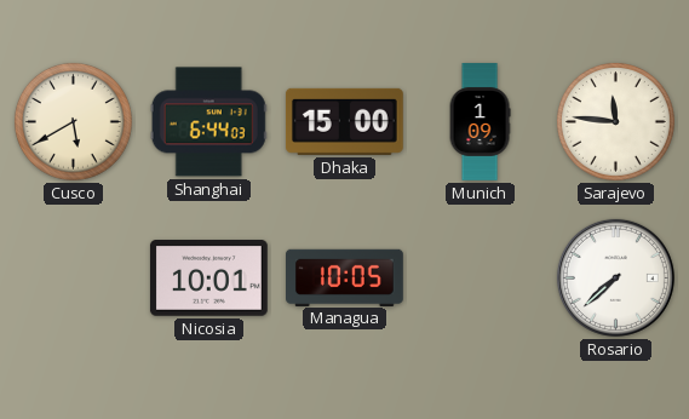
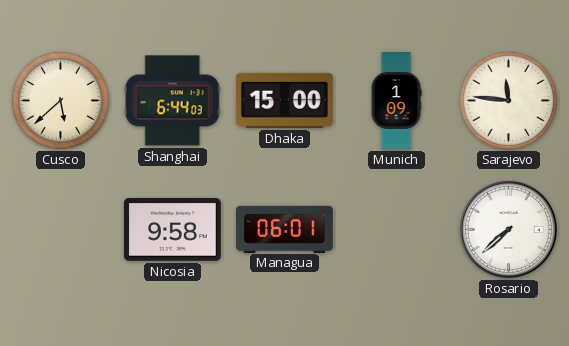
Cusco: 5:40 -> 5:38 (60, 100)
Nicosia: 10:01 -> 9:58 (172, 230)
Managua: 10:05 -> 06:01 (285, 229)
